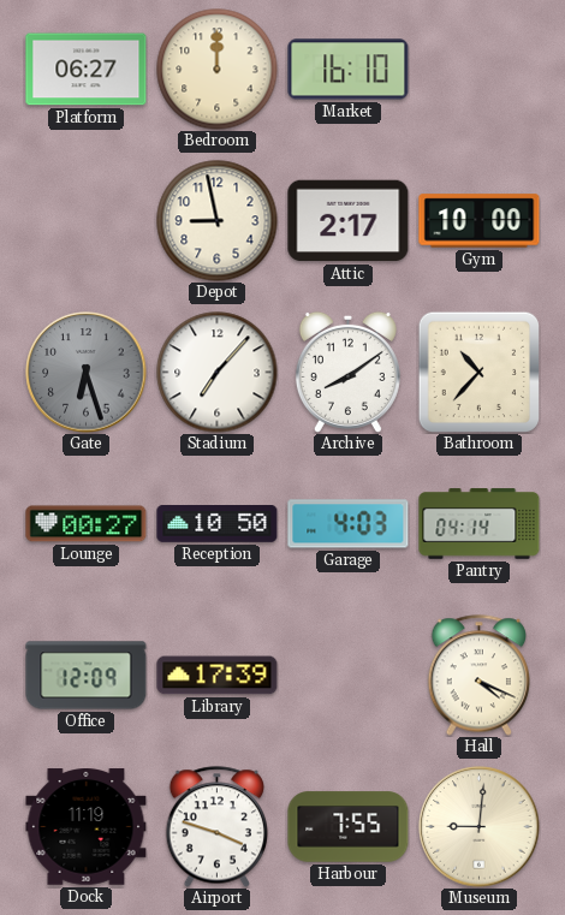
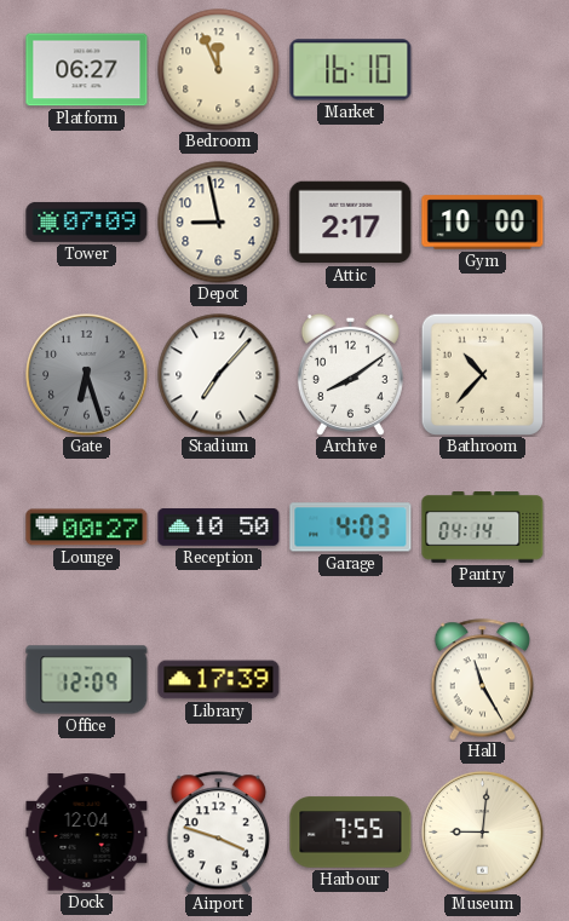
Bedroom: 12:00 -> 11:56 (219, 70)
Tower: none -> 07:09 (87, 221)
Hall: 4:19 -> 11:25 (483, 680)
Dock: 11:19 -> 12:04 (87, 833)
